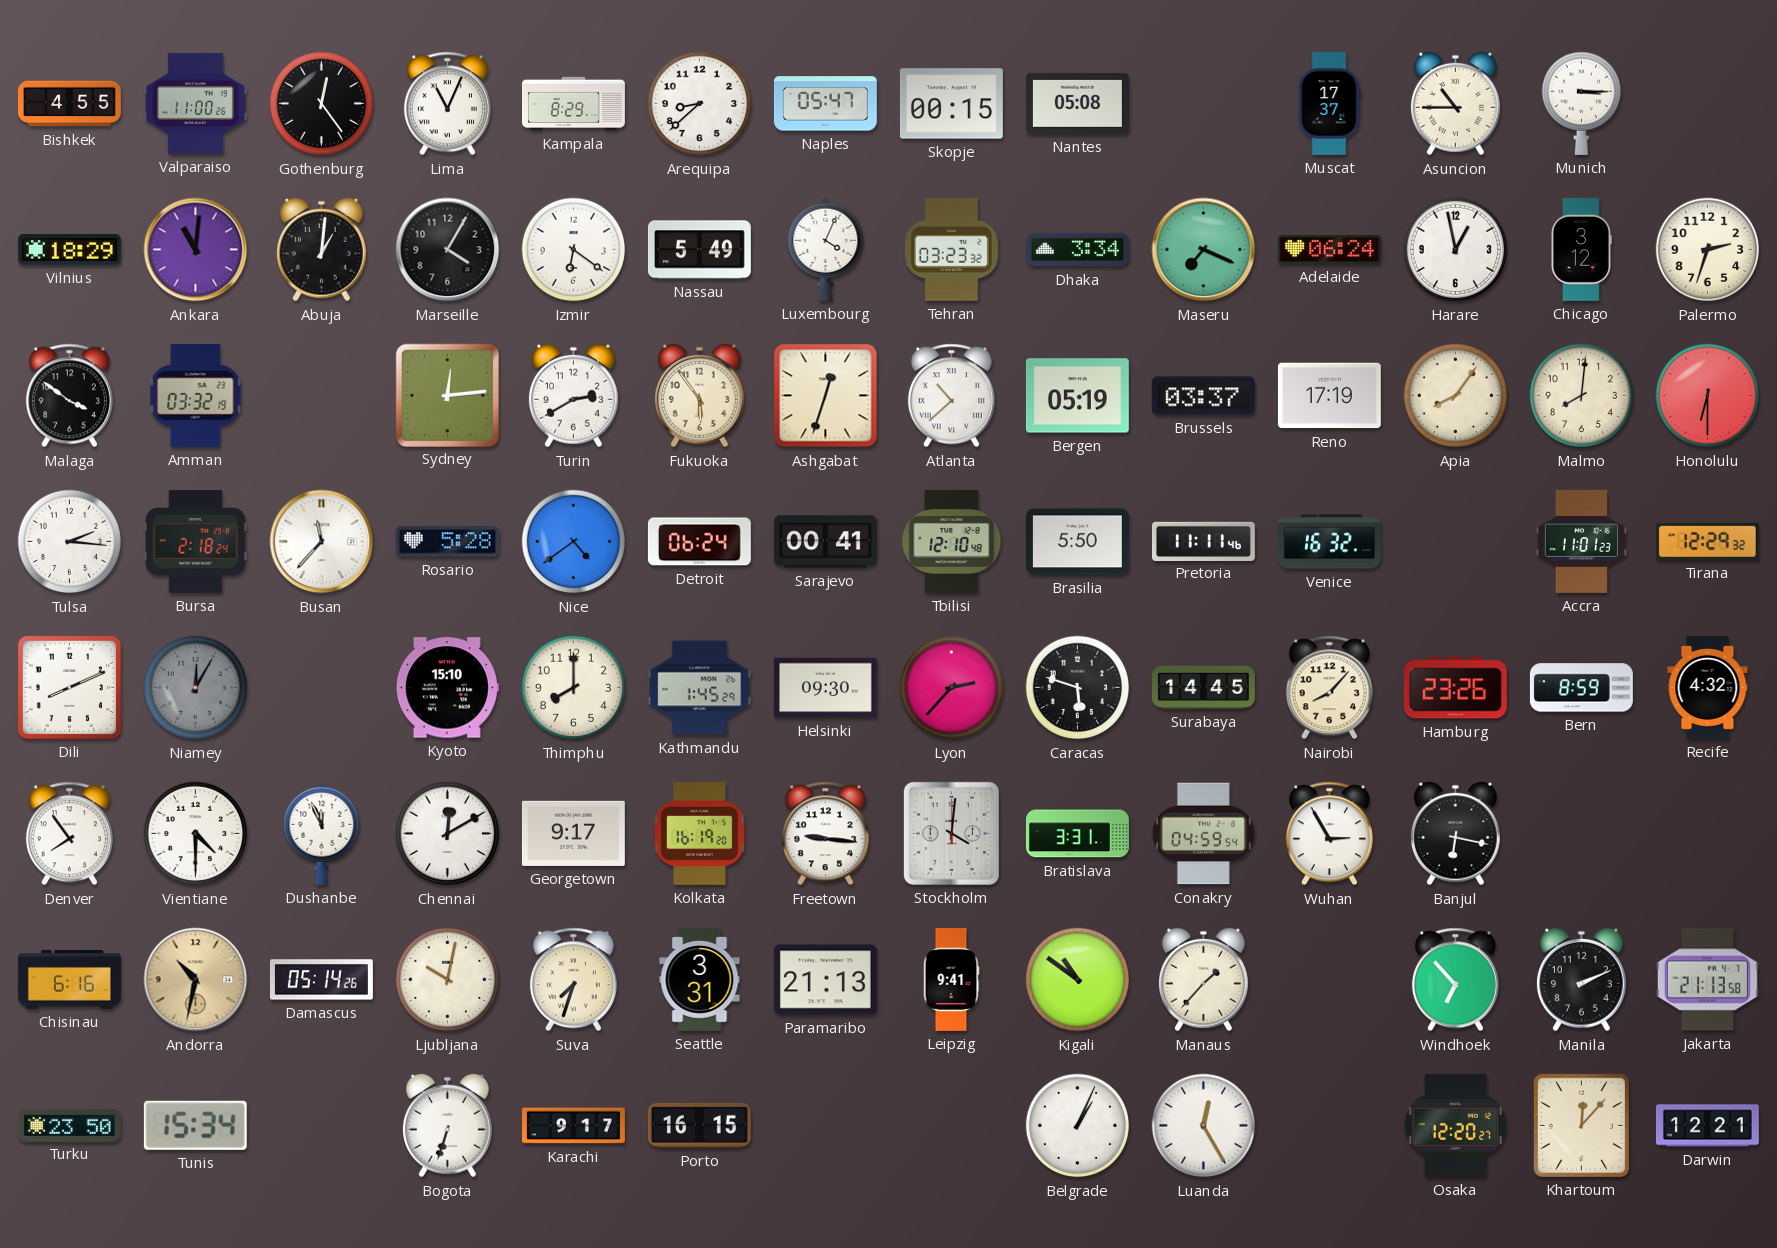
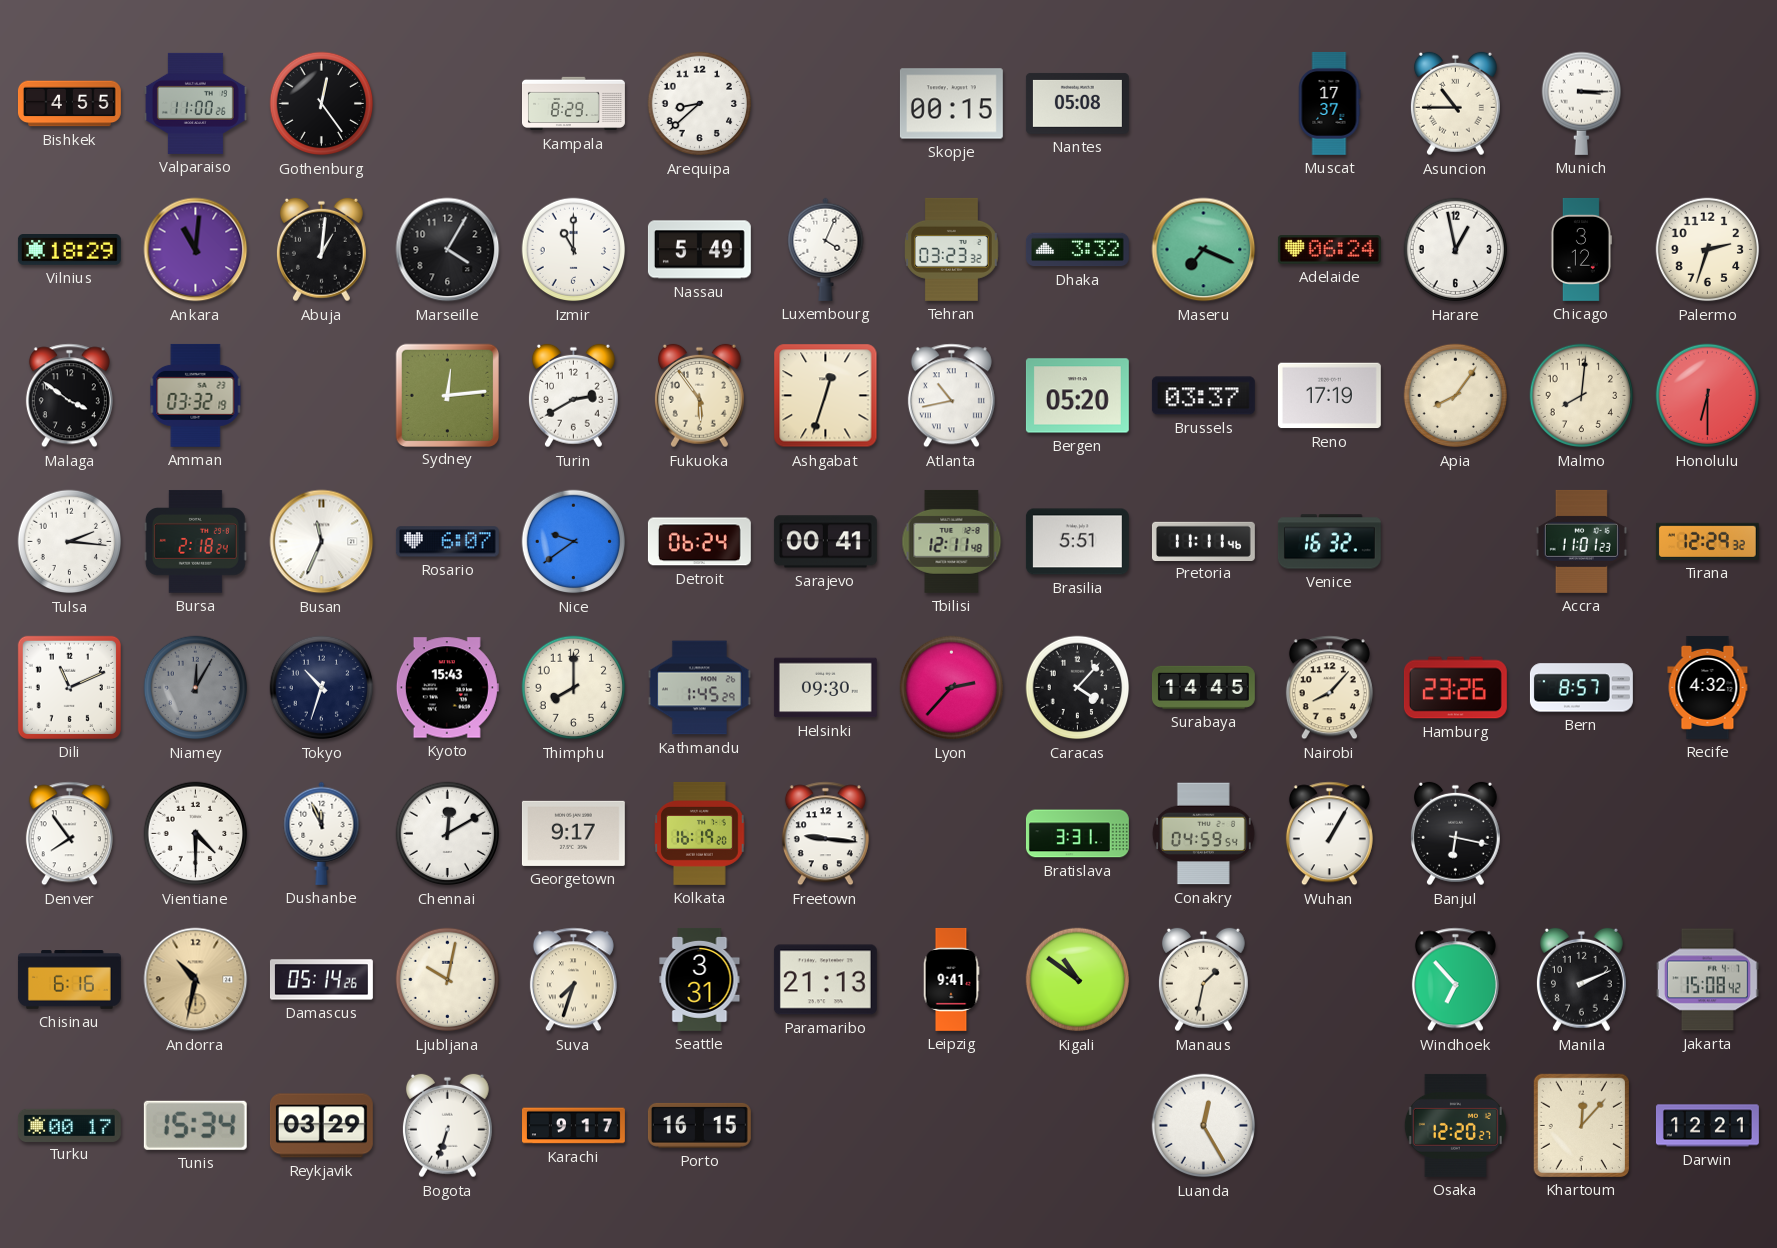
Lima: 11:04 -> none (447, 104)
Naples: 05:47 -> none (825, 104)
Izmir: 6:21 -> 11:00 (574, 250)
Dhaka: 3:34 -> 3:32 (1077, 250)
Atlanta: 10:38 -> 10:43 (951, 396)
Bergen: 05:19 -> 05:20 (1077, 396)
Busan: 11:37 -> 11:34 (322, 542)
Rosario: 5:28 -> 6:07 (447, 542)
Nice: 4:39 -> 9:39 (574, 542)
Tbilisi: 12:10 -> 12:11 (952, 541)
Brasilia: 5:50 -> 5:51 (1077, 542)
Dili: 8:11 -> 11:11 (69, 687)
Tokyo: none -> 10:33 (322, 688)
Kyoto: 15:10 -> 15:43 (447, 688)
Caracas: 5:48 -> 4:07 (1078, 688)
Bern: 8:59 -> 8:57 (1581, 688)
Stockholm: 4:01 -> none (951, 833)
Wuhan: 2:55 -> 1:05 (1329, 834)
Manaus: 1:37 -> 1:32 (1203, 980)
Jakarta: 21:13 -> 15:08 (1707, 980)
Turku: 23:50 -> 00:17 (69, 1125)
Reykjavik: none -> 03:29 (321, 1126)
Belgrade: 1:04 -> none (1078, 1126)
